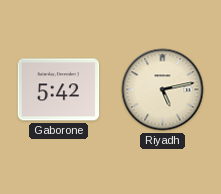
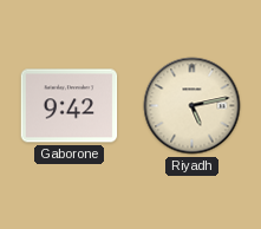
Gaborone: 5:42 -> 9:42 (70, 106)
